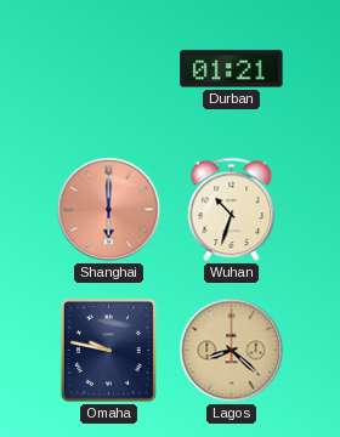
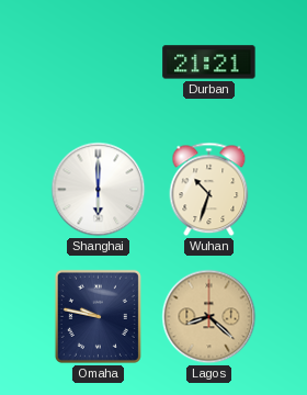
Durban: 01:21 -> 21:21 (209, 63)
Shanghai dial: salmon -> white (99, 190)
